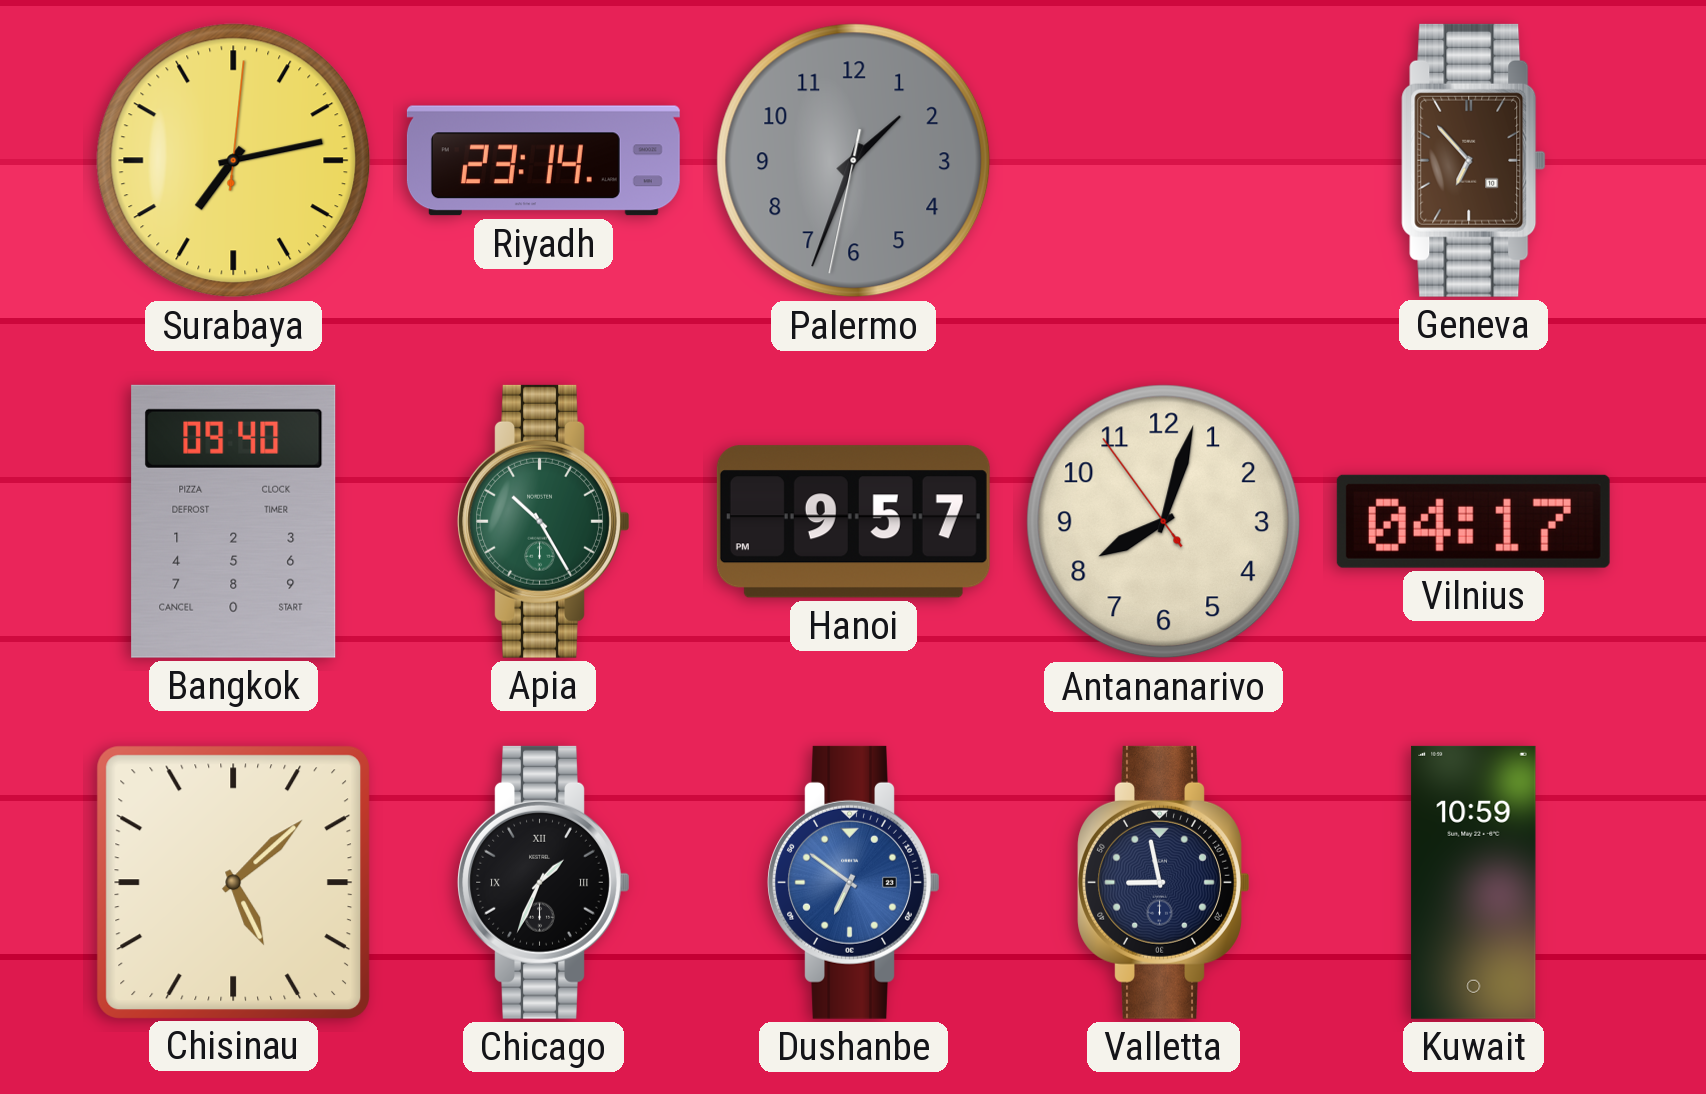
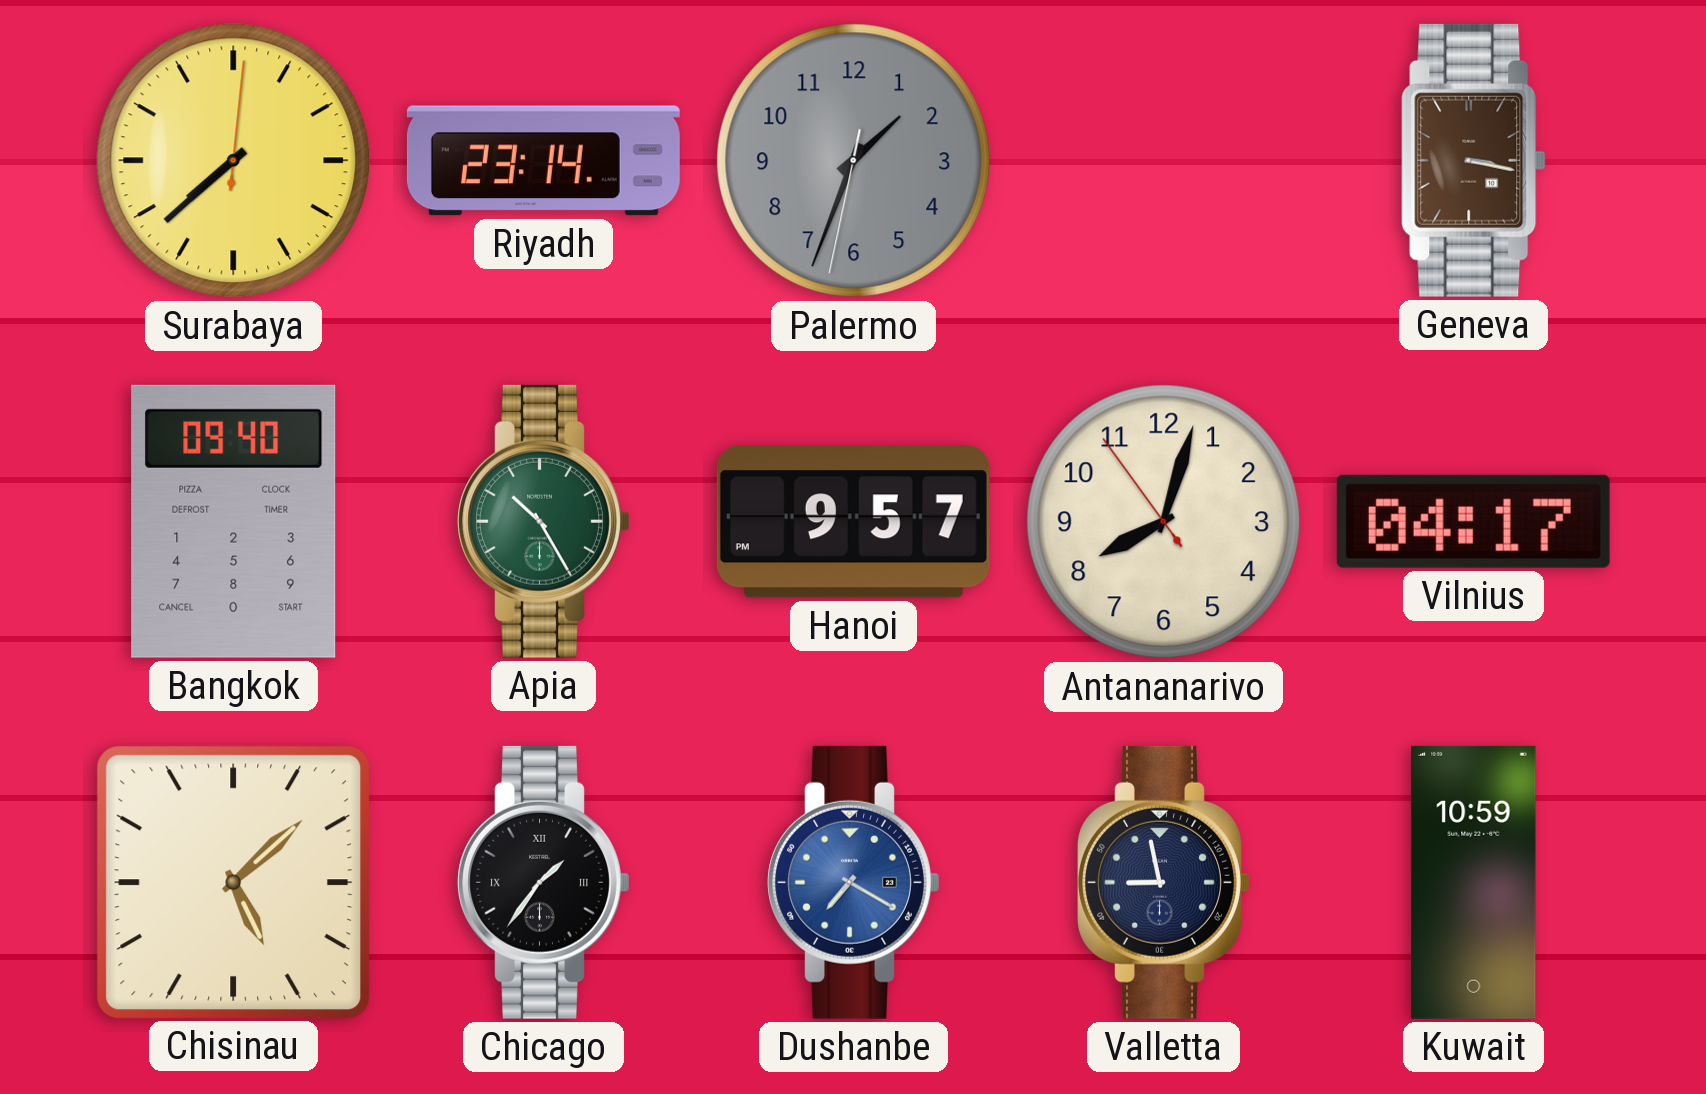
Surabaya: 7:13 -> 7:38 (234, 161)
Geneva: 6:53 -> 3:17 (1474, 160)
Chicago: 1:34 -> 1:36 (544, 882)
Dushanbe: 6:51 -> 7:20 (854, 882)
